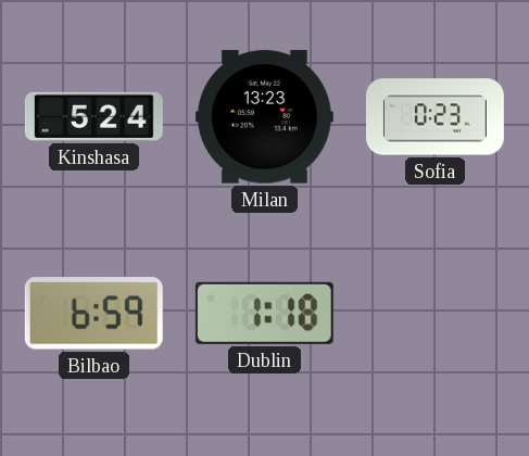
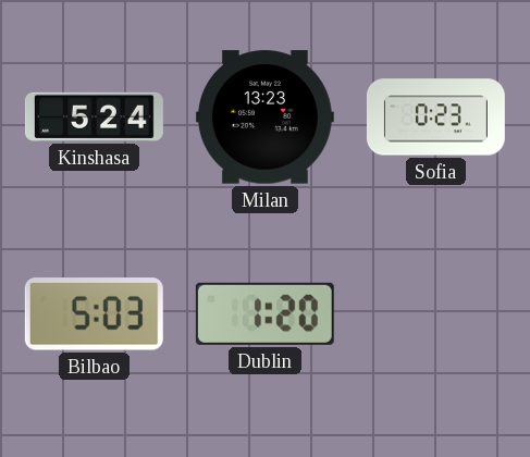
Bilbao: 6:59 -> 5:03 (94, 314)
Dublin: 1:18 -> 1:20 (264, 313)
